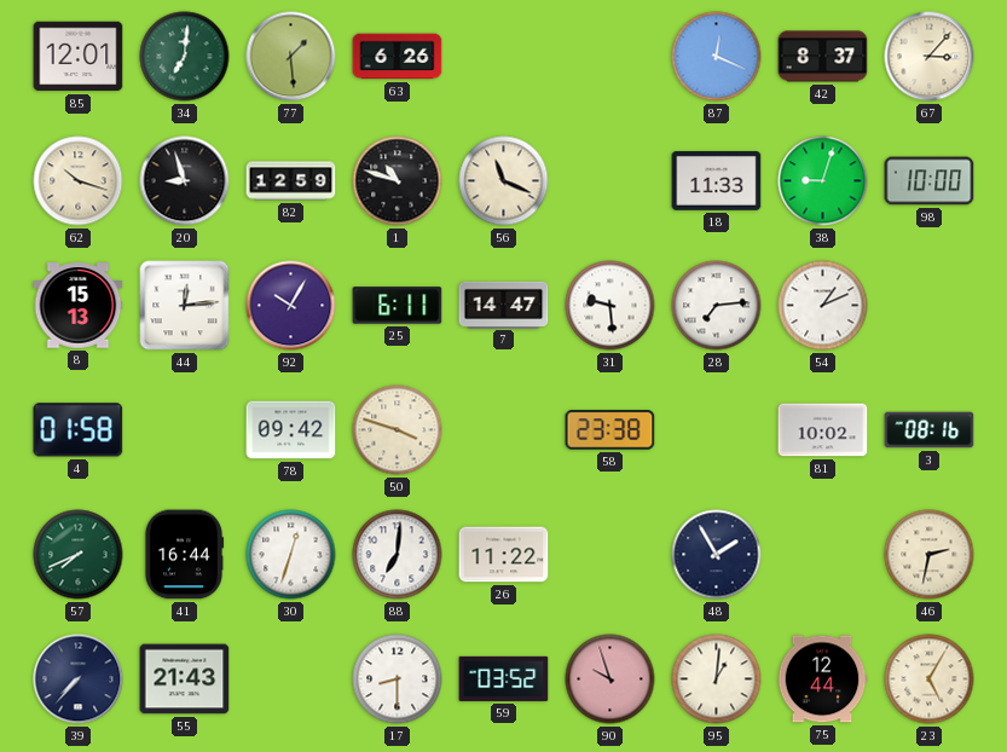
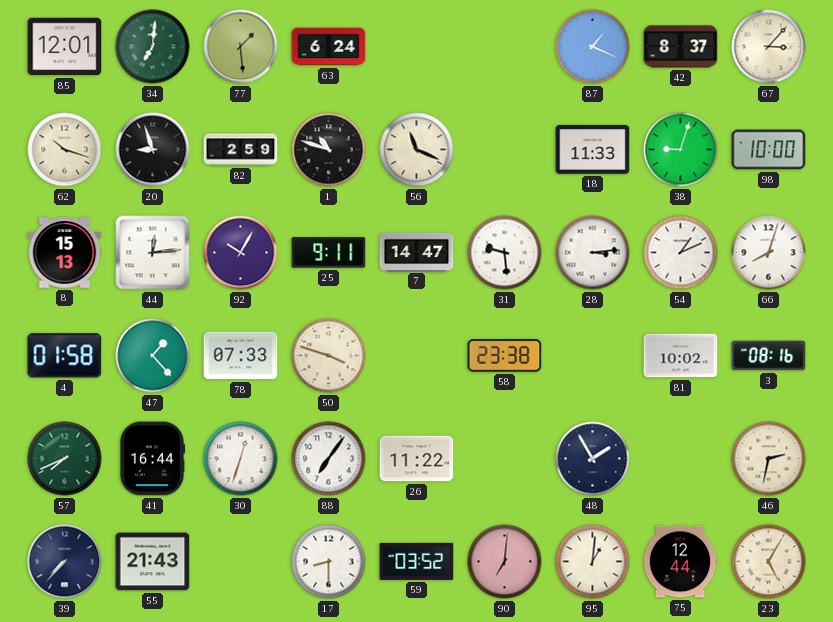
63: 6:26 -> 6:24 (329, 47)
87: 12:19 -> 1:19 (593, 47)
82: 12:59 -> 2:59 (241, 150)
25: 6:11 -> 9:11 (329, 253)
28: 7:14 -> 3:14 (593, 253)
66: none -> 8:03 (769, 253)
47: none -> 1:23 (153, 356)
78: 09:42 -> 07:33 (241, 356)
88: 7:01 -> 7:06 (329, 459)
90: 9:57 -> 7:01 (505, 562)
